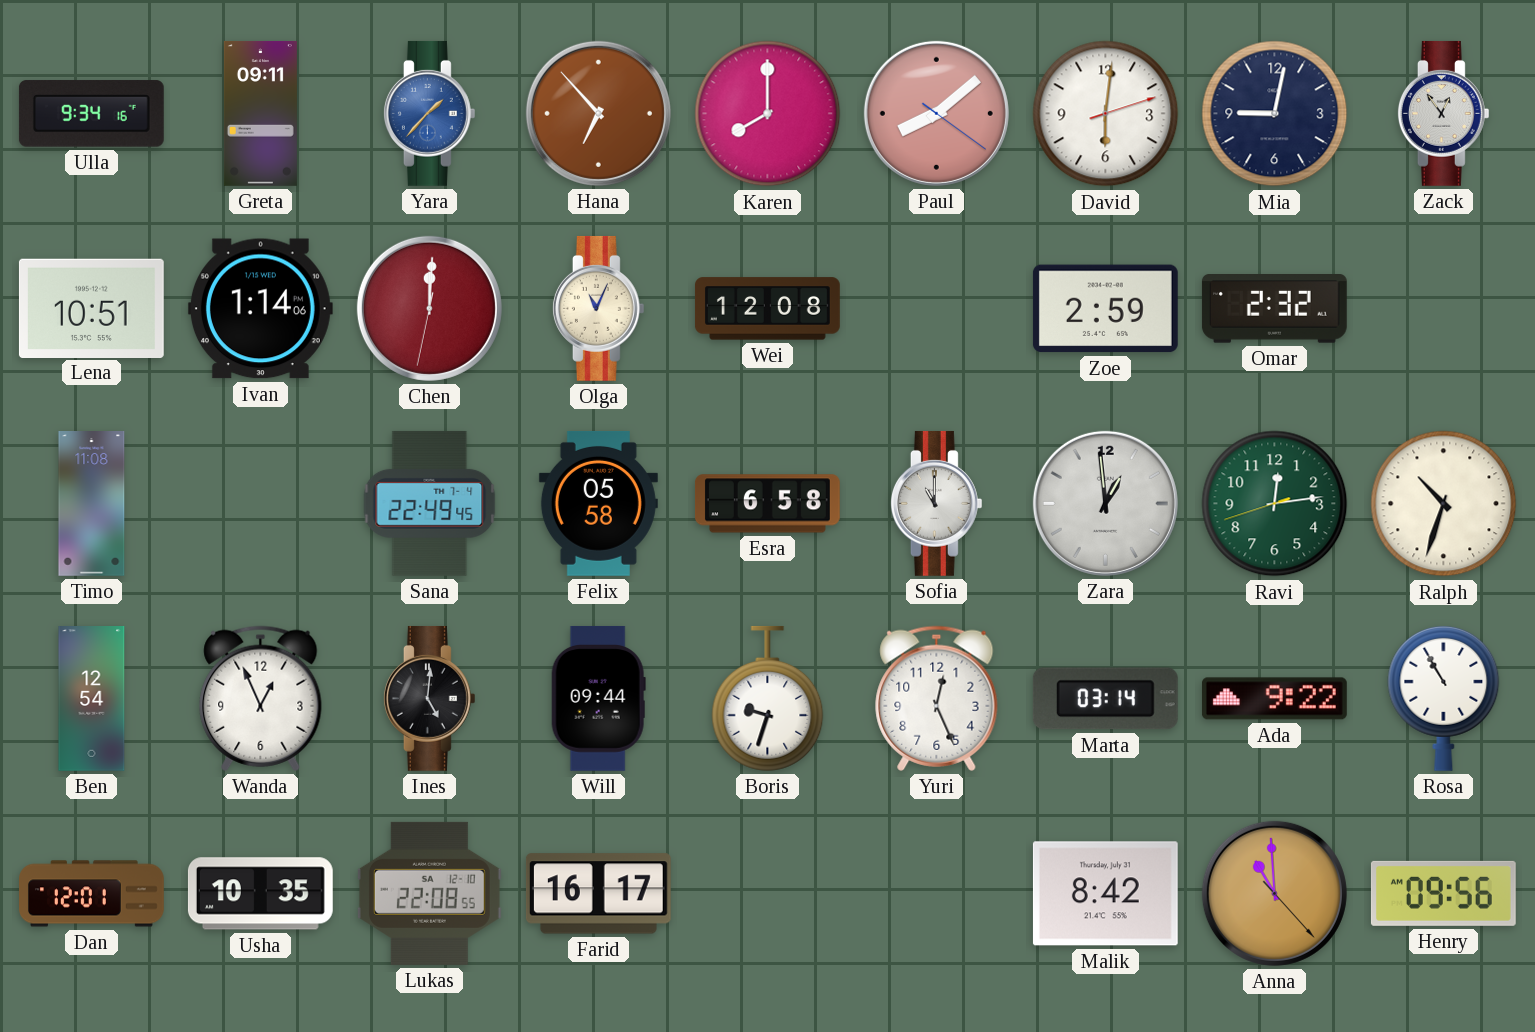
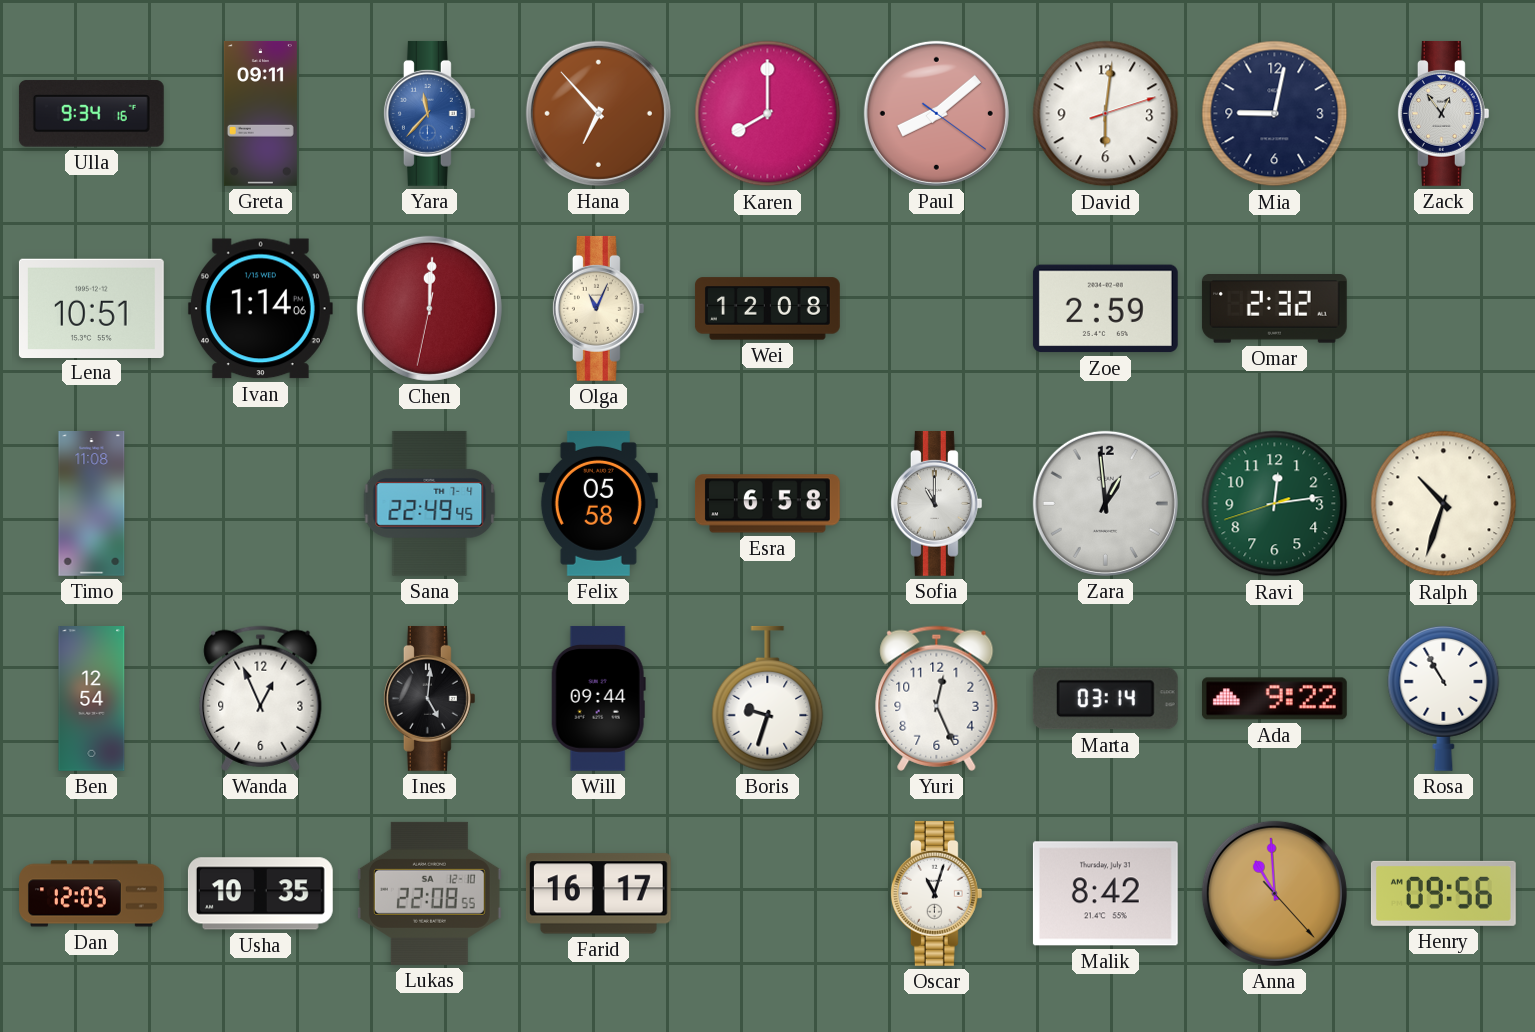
Yara: 1:37 -> 11:37 (429, 113)
Dan: 12:01 -> 12:05 (92, 894)
Oscar: none -> 11:03 (936, 893)
